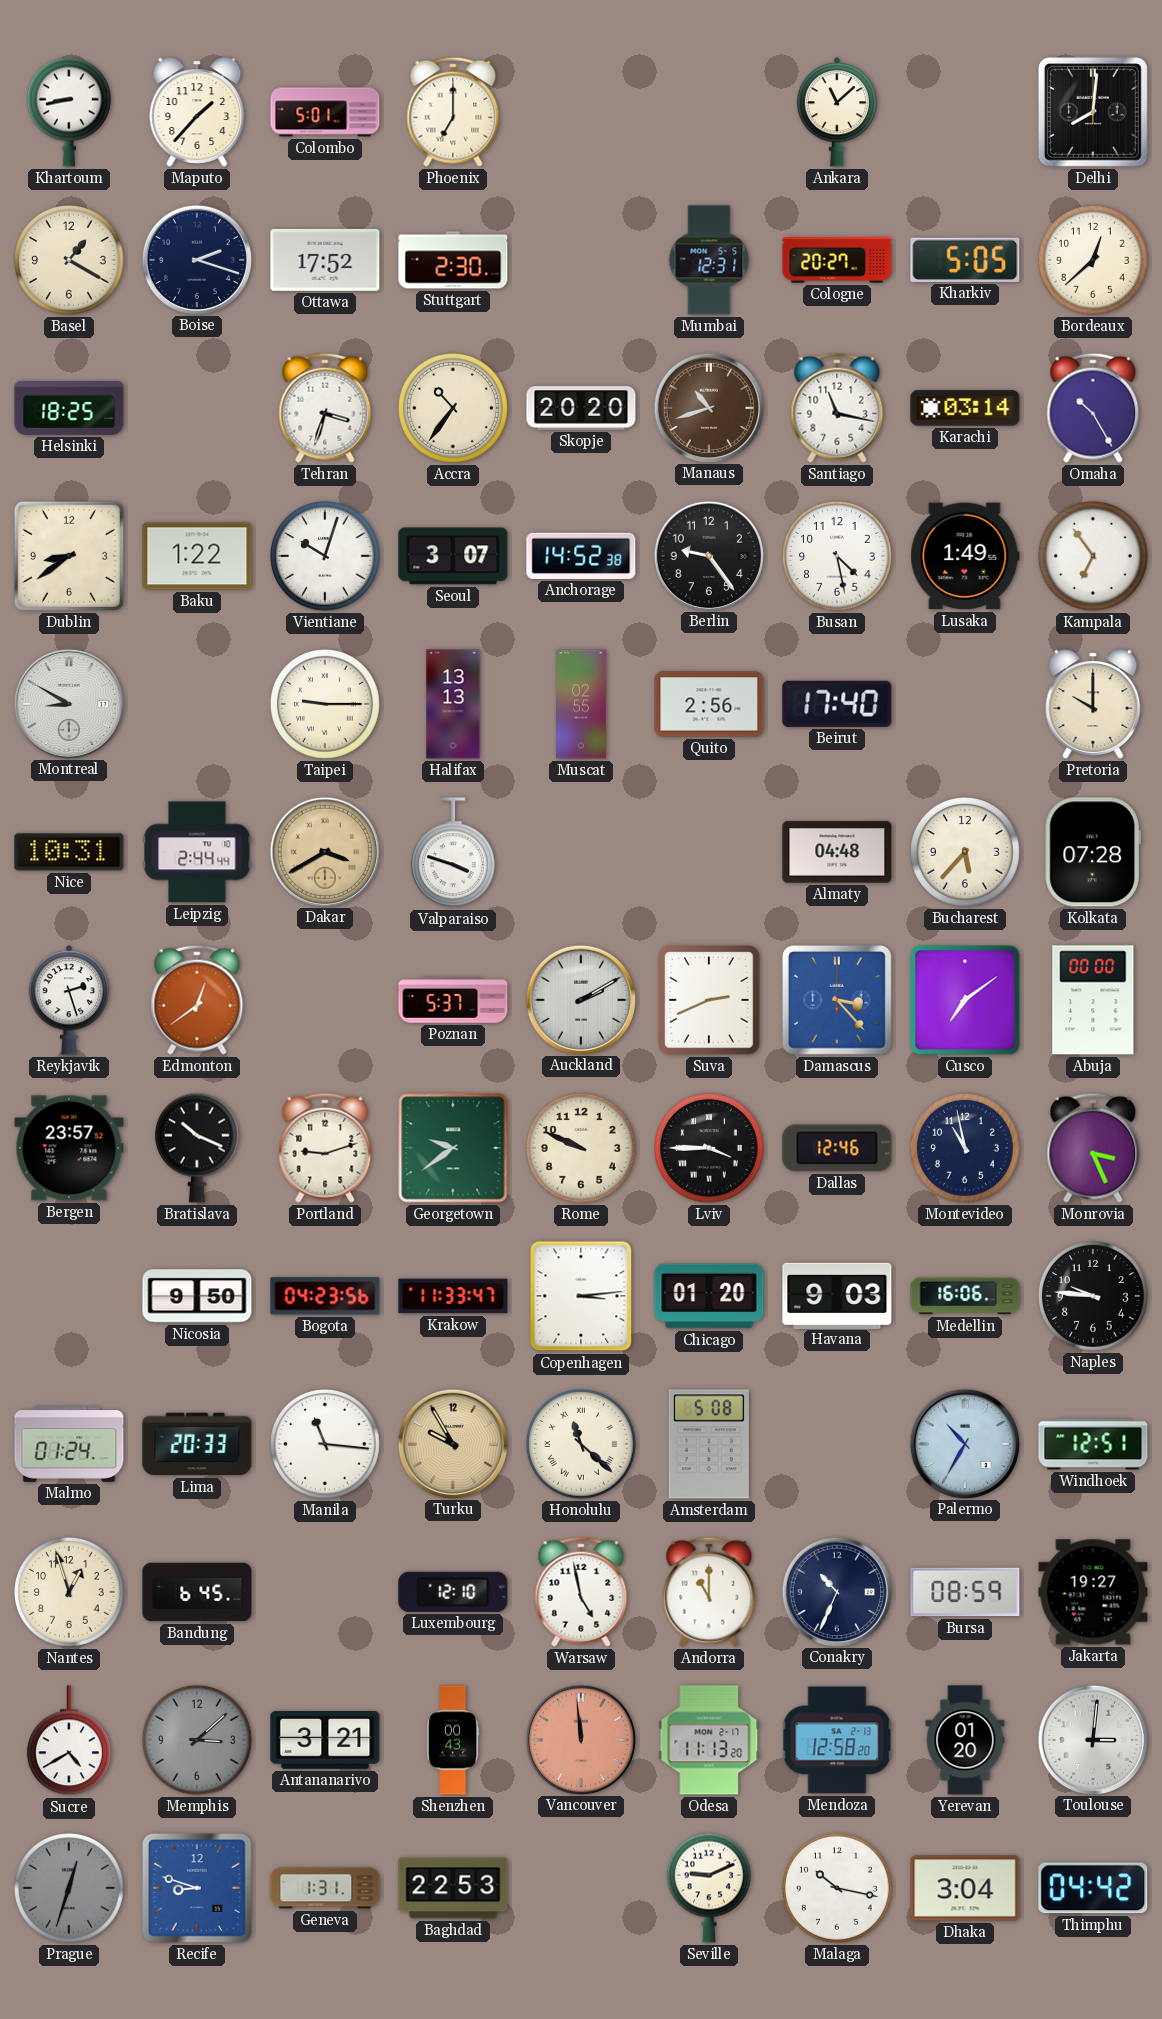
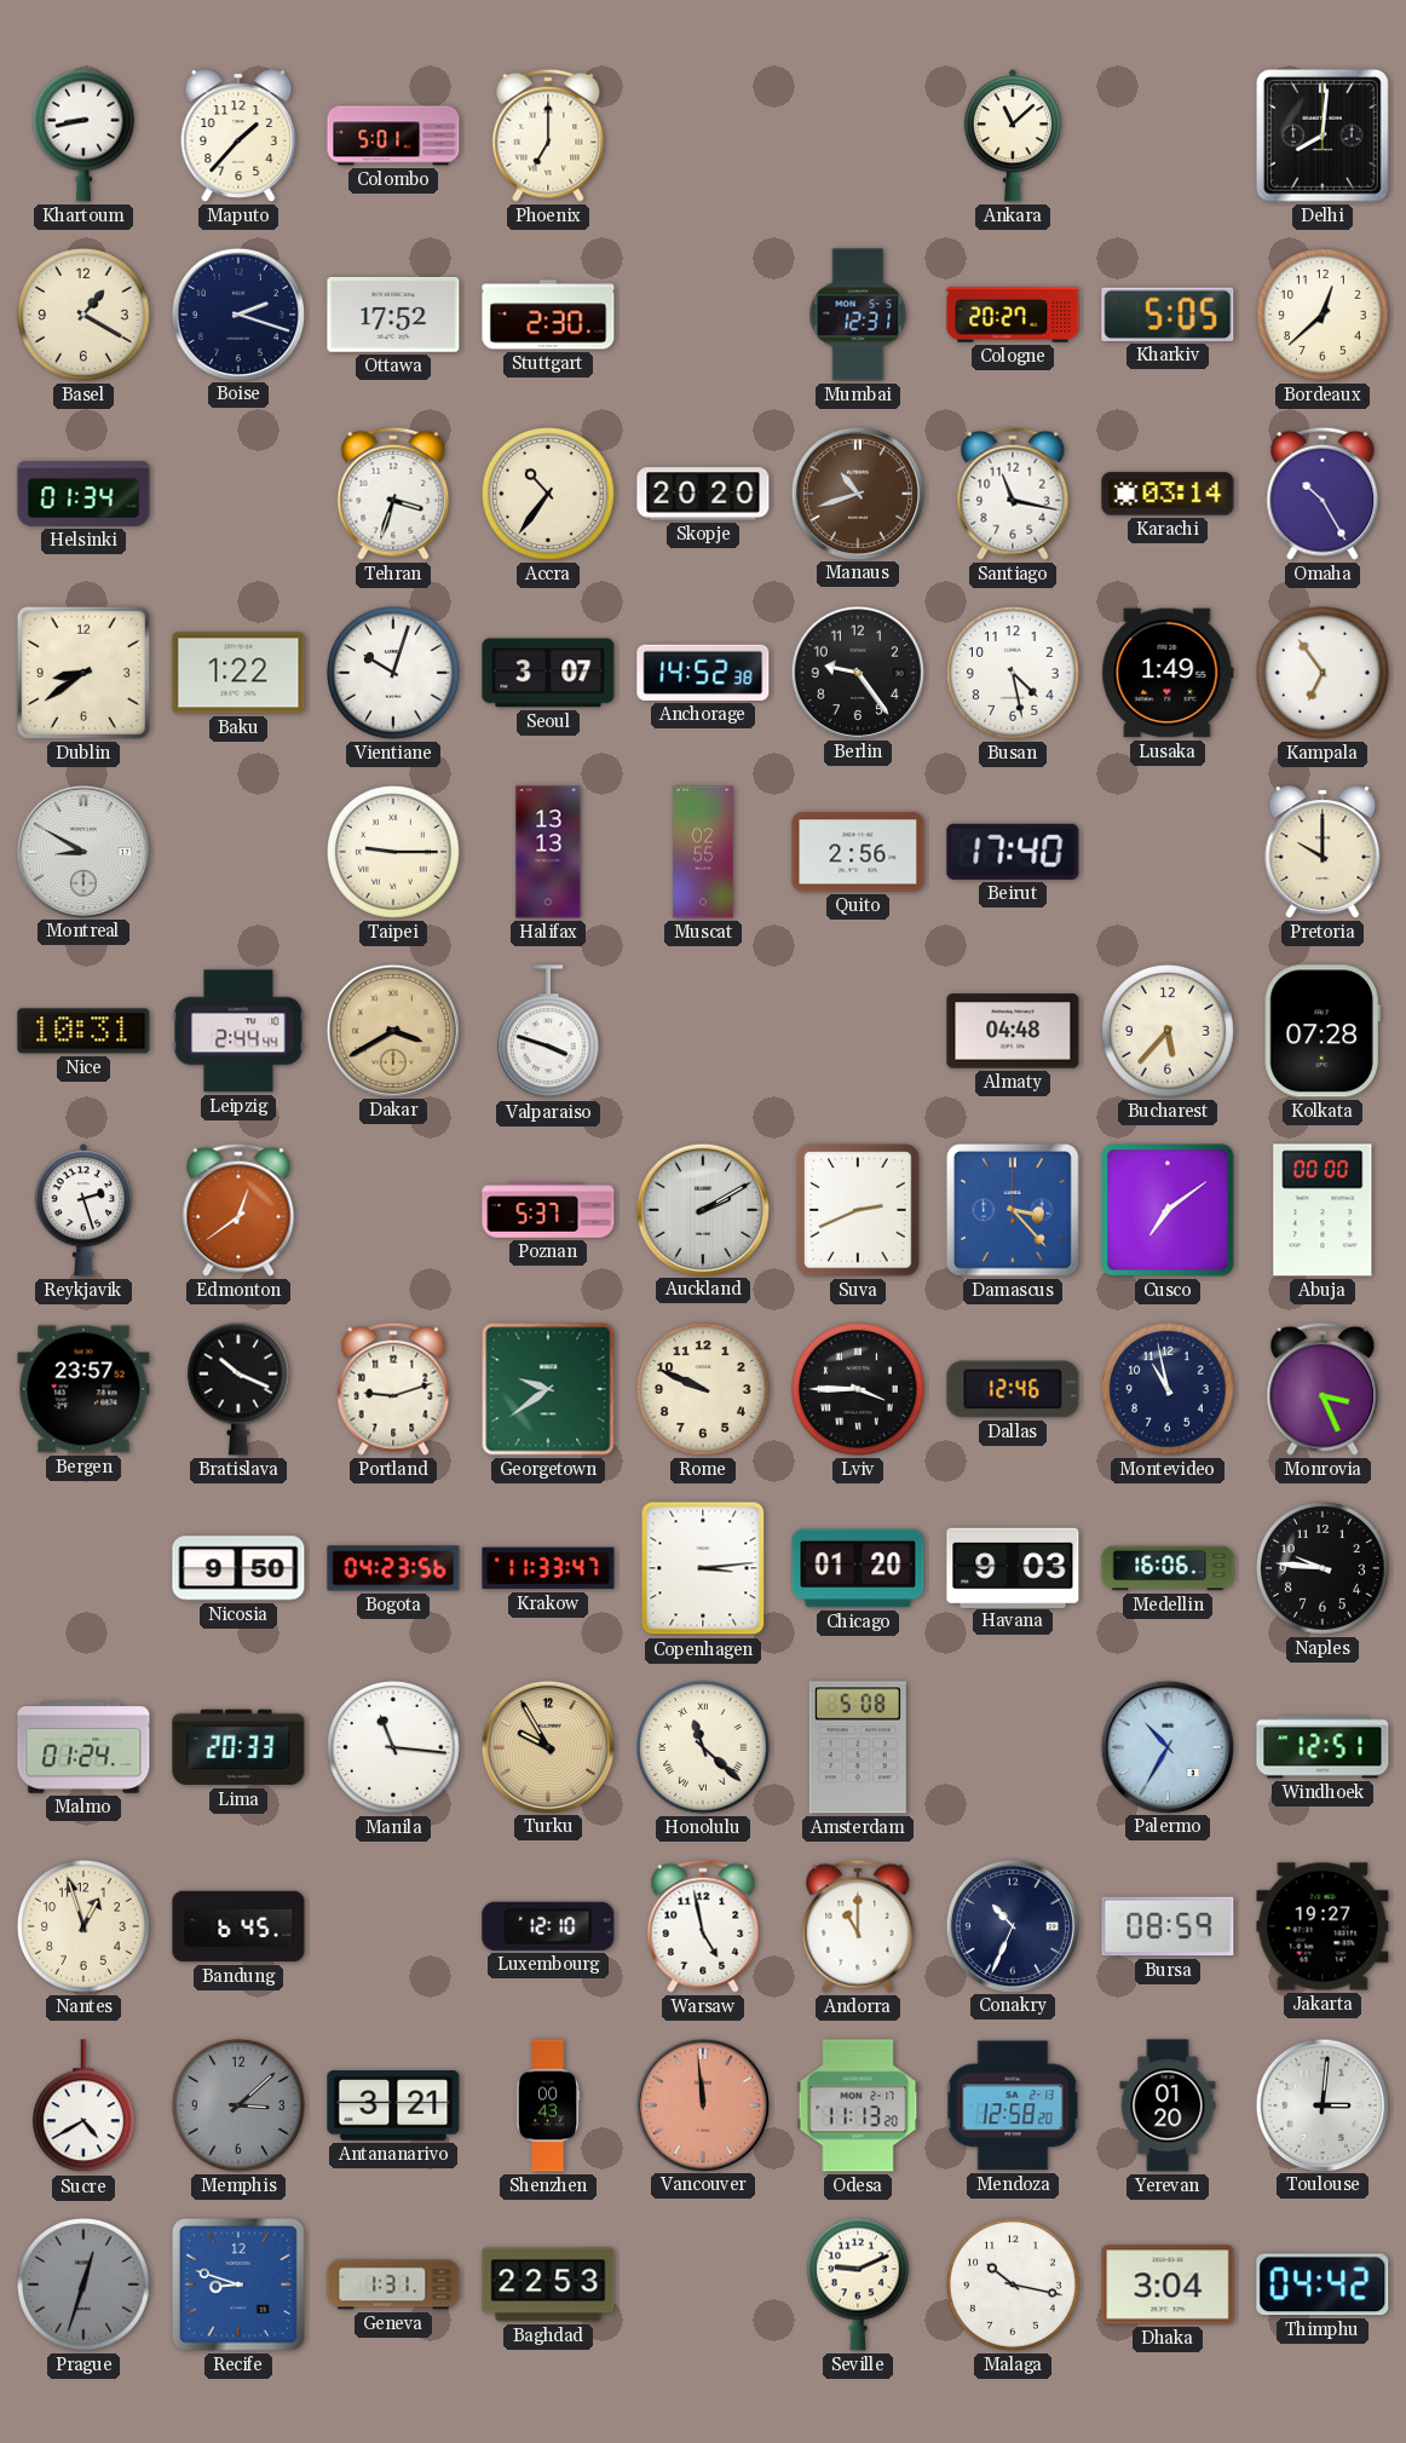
Helsinki: 18:25 -> 01:34 (83, 494)
